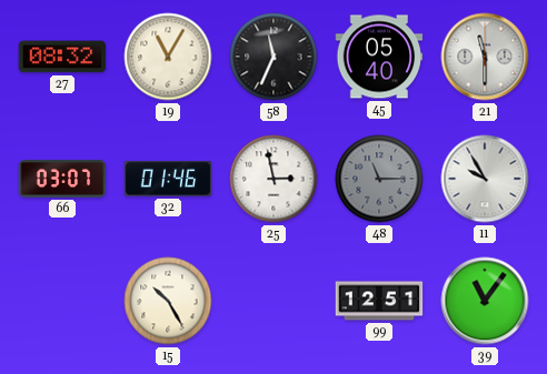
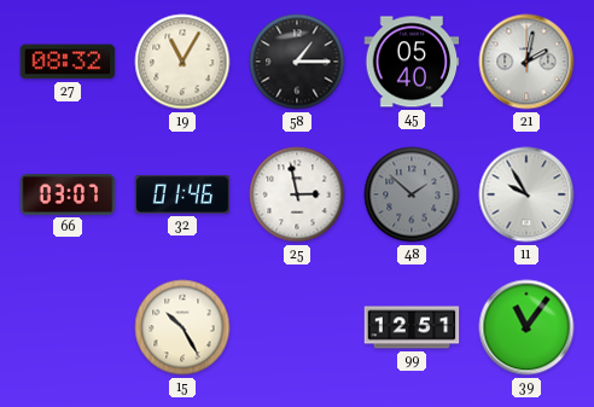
58: 11:34 -> 1:15 (297, 62)
21: 11:30 -> 2:02 (526, 62)
48: 11:15 -> 1:52 (412, 194)
